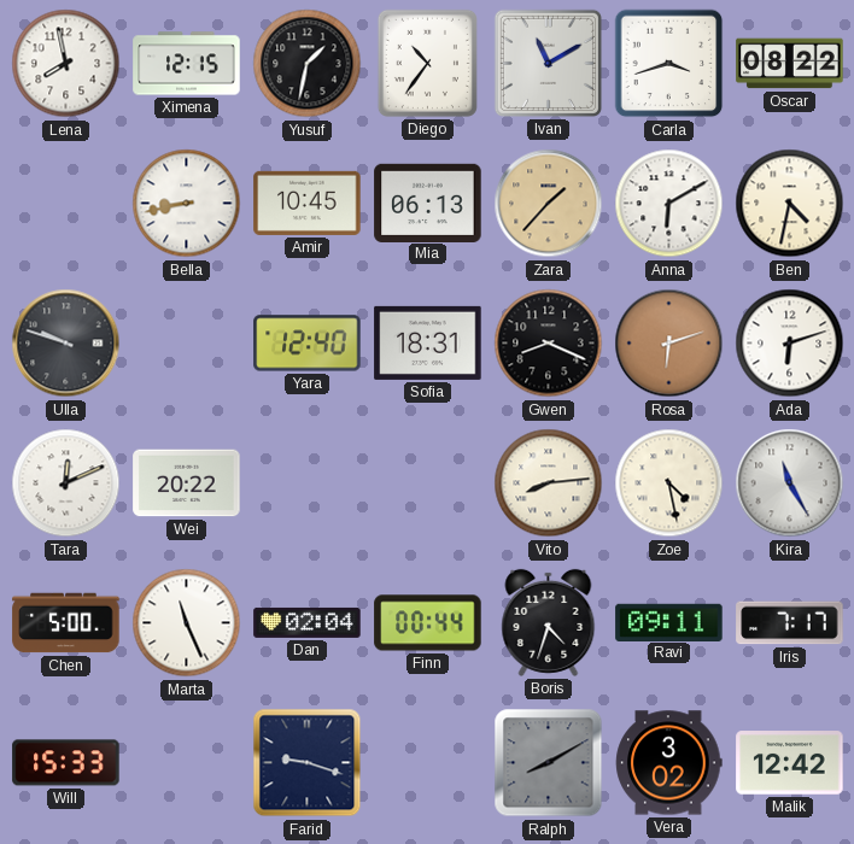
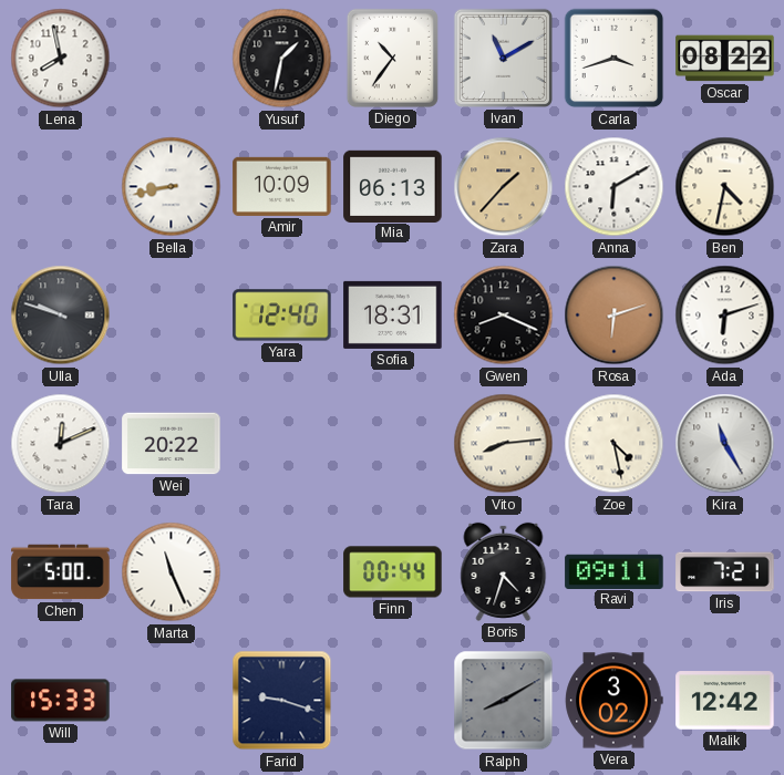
Ximena: 12:15 -> none (187, 64)
Amir: 10:45 -> 10:09 (282, 186)
Dan: 02:04 -> none (308, 622)
Iris: 7:17 -> 7:21 (725, 572)
